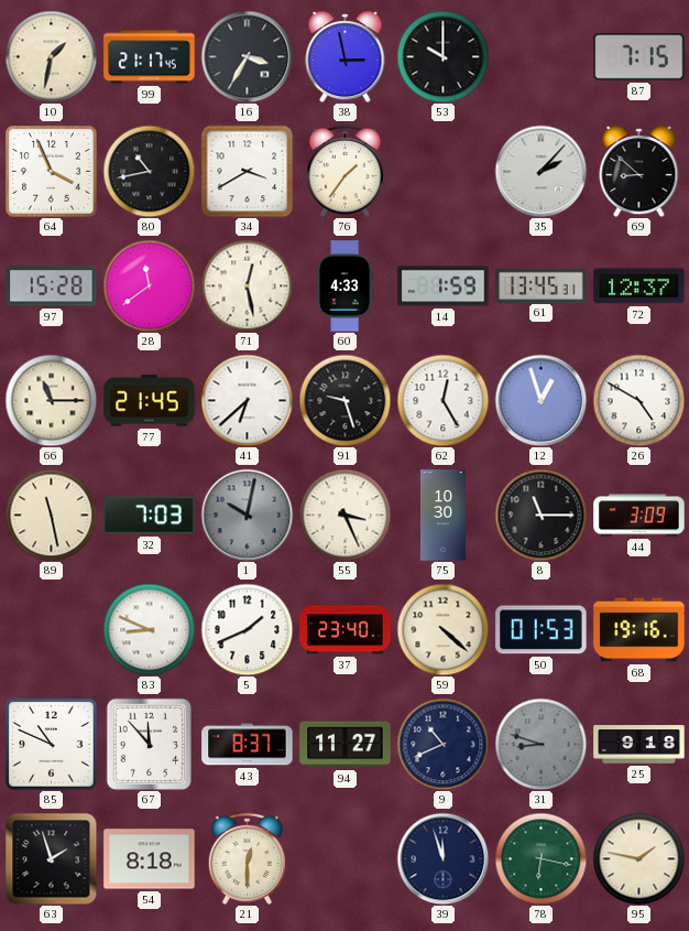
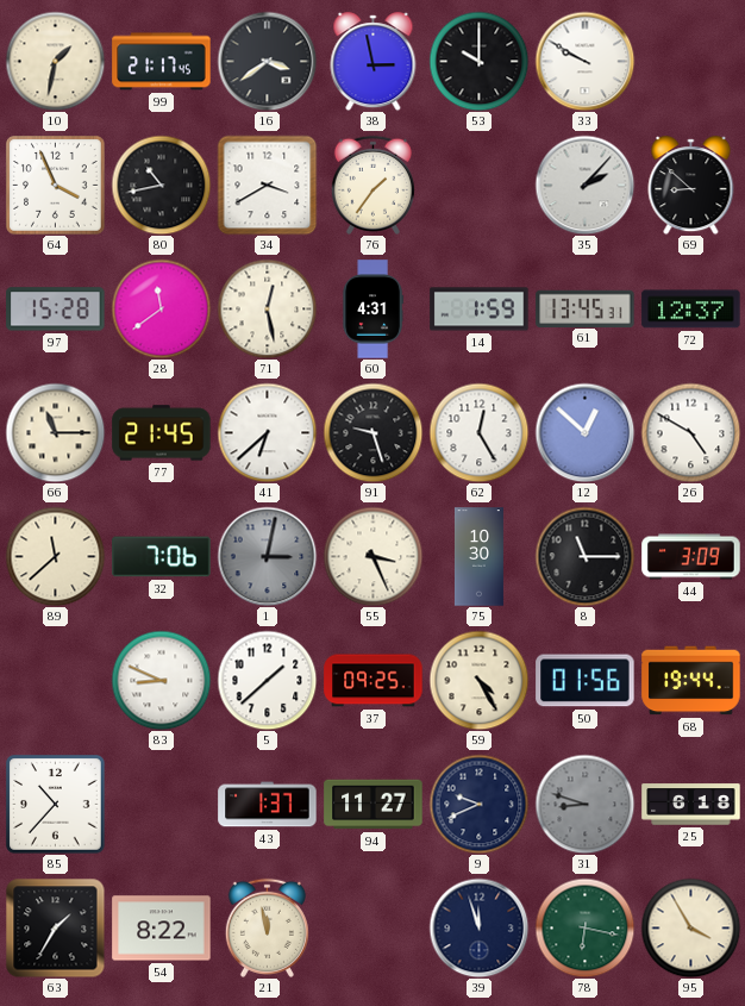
16: 3:35 -> 3:39 (267, 61)
33: none -> 9:50 (584, 61)
87: 7:15 -> none (639, 57)
60: 4:33 -> 4:31 (372, 310)
12: 12:57 -> 12:52 (584, 432)
89: 11:28 -> 11:38 (55, 556)
32: 7:03 -> 7:06 (162, 557)
1: 10:02 -> 3:02 (267, 556)
5: 1:41 -> 1:38 (267, 680)
37: 23:40 -> 09:25 (374, 681)
59: 4:22 -> 4:25 (478, 680)
50: 01:53 -> 01:56 (586, 681)
68: 19:16 -> 19:44 (691, 681)
85: 10:49 -> 10:37 (56, 805)
67: 11:53 -> none (149, 744)
43: 8:37 -> 1:37 (268, 805)
9: 10:41 -> 9:41 (478, 804)
25: 9:18 -> 6:18 (691, 805)
63: 1:57 -> 1:35 (55, 927)
54: 8:18 -> 8:22 (162, 929)
21: 12:30 -> 11:58 (267, 927)
95: 1:47 -> 3:55 (690, 927)
